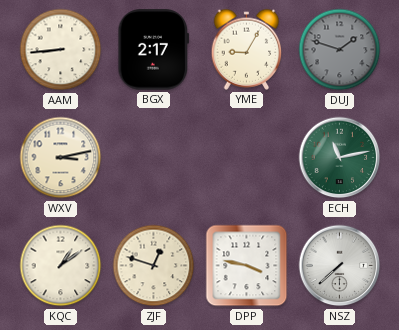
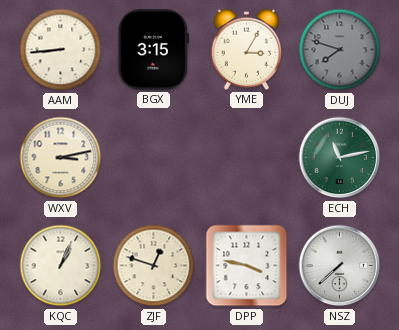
BGX: 2:17 -> 3:15 (154, 50)
YME: 9:05 -> 3:05 (247, 49)
DUJ: 1:48 -> 7:48 (340, 50)
KQC: 1:09 -> 1:04 (61, 266)
